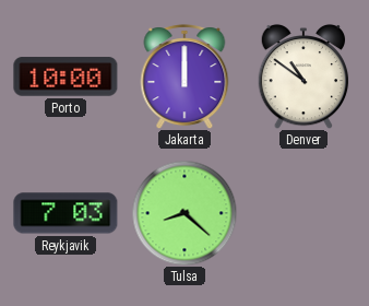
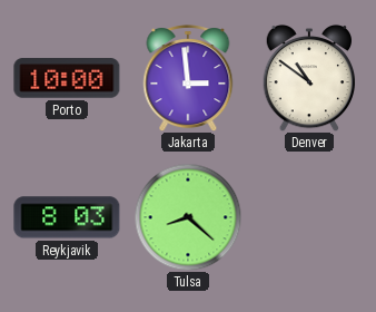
Jakarta: 12:00 -> 2:59 (188, 79)
Reykjavik: 7:03 -> 8:03 (67, 217)
